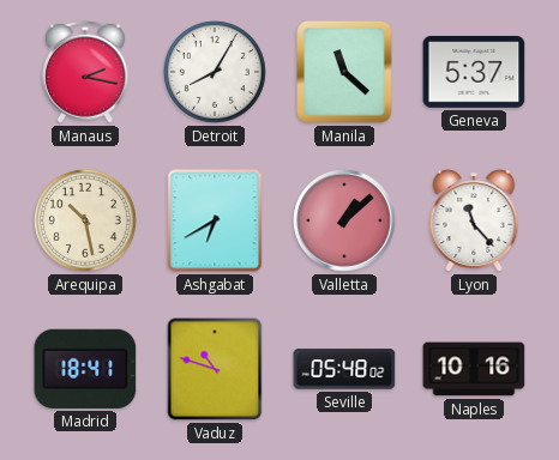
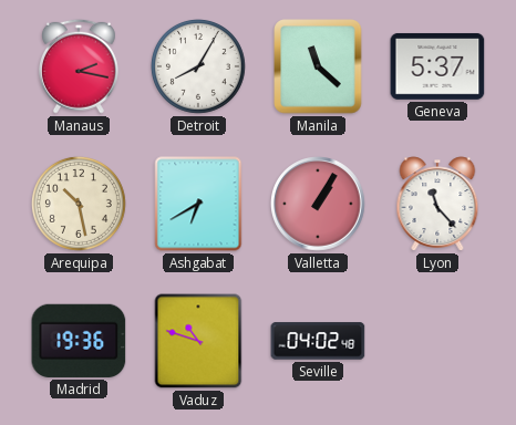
Valletta: 1:08 -> 1:05 (319, 205)
Madrid: 18:41 -> 19:36 (79, 341)
Seville: 05:48 -> 04:02 (318, 341)
Naples: 10:16 -> none (474, 369)
